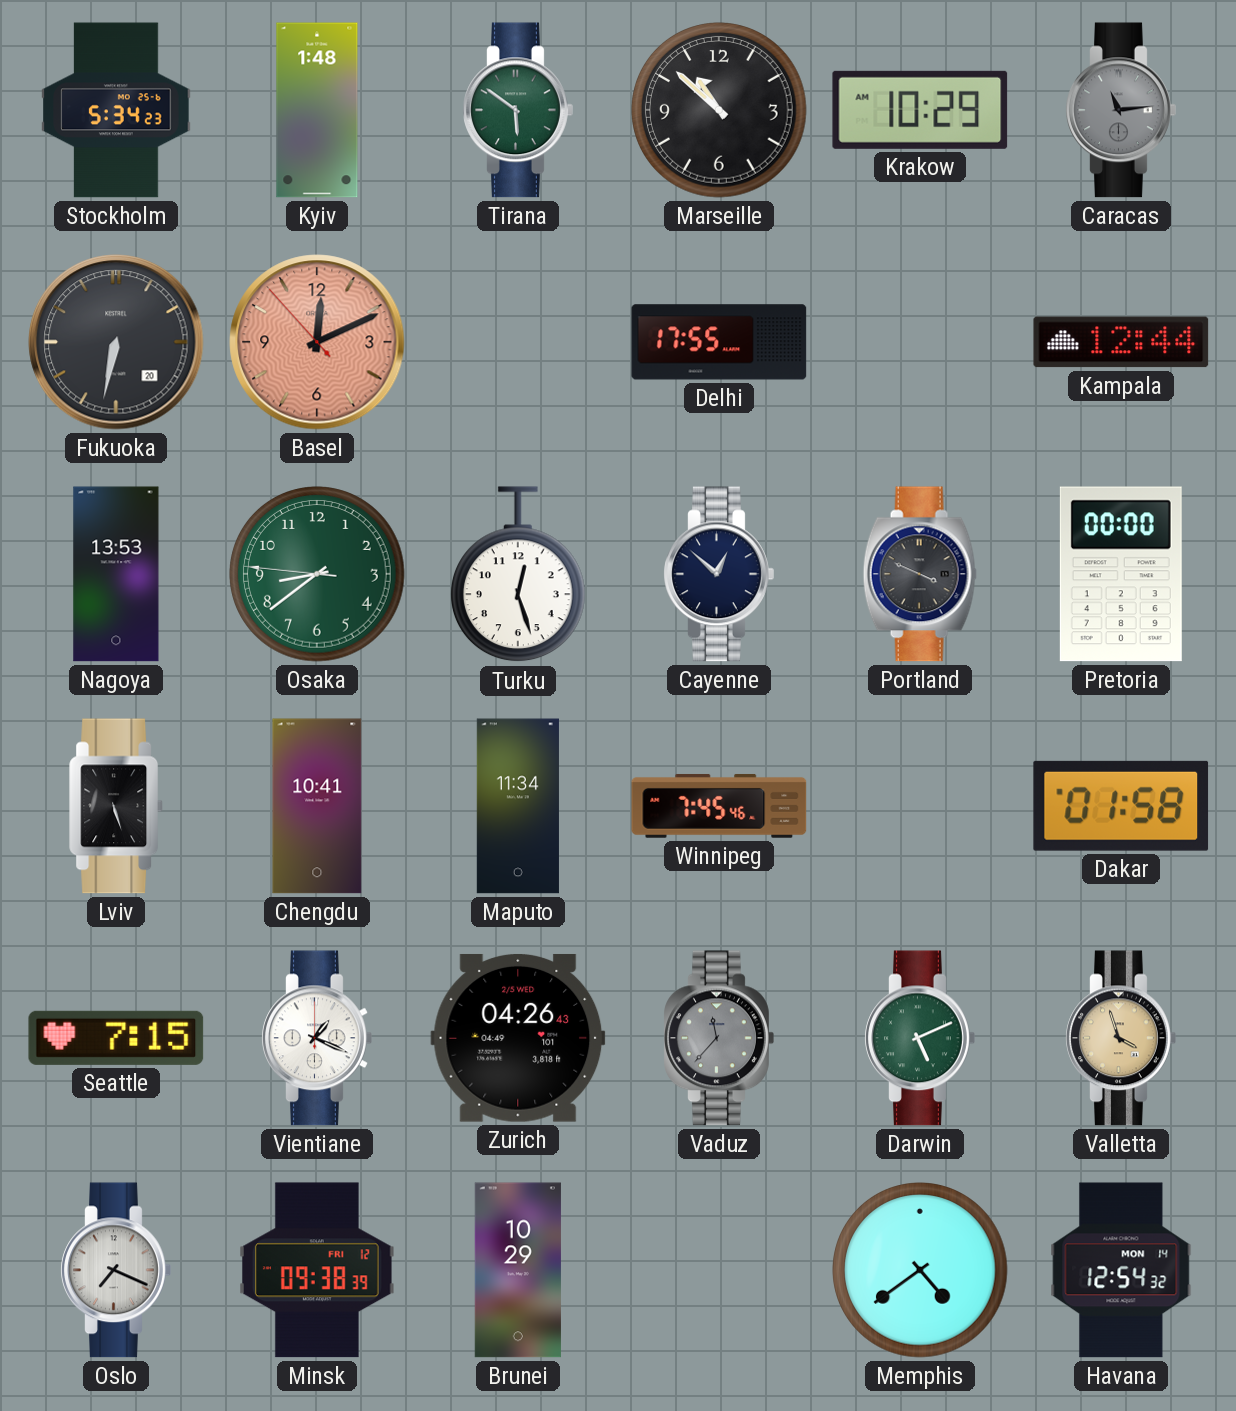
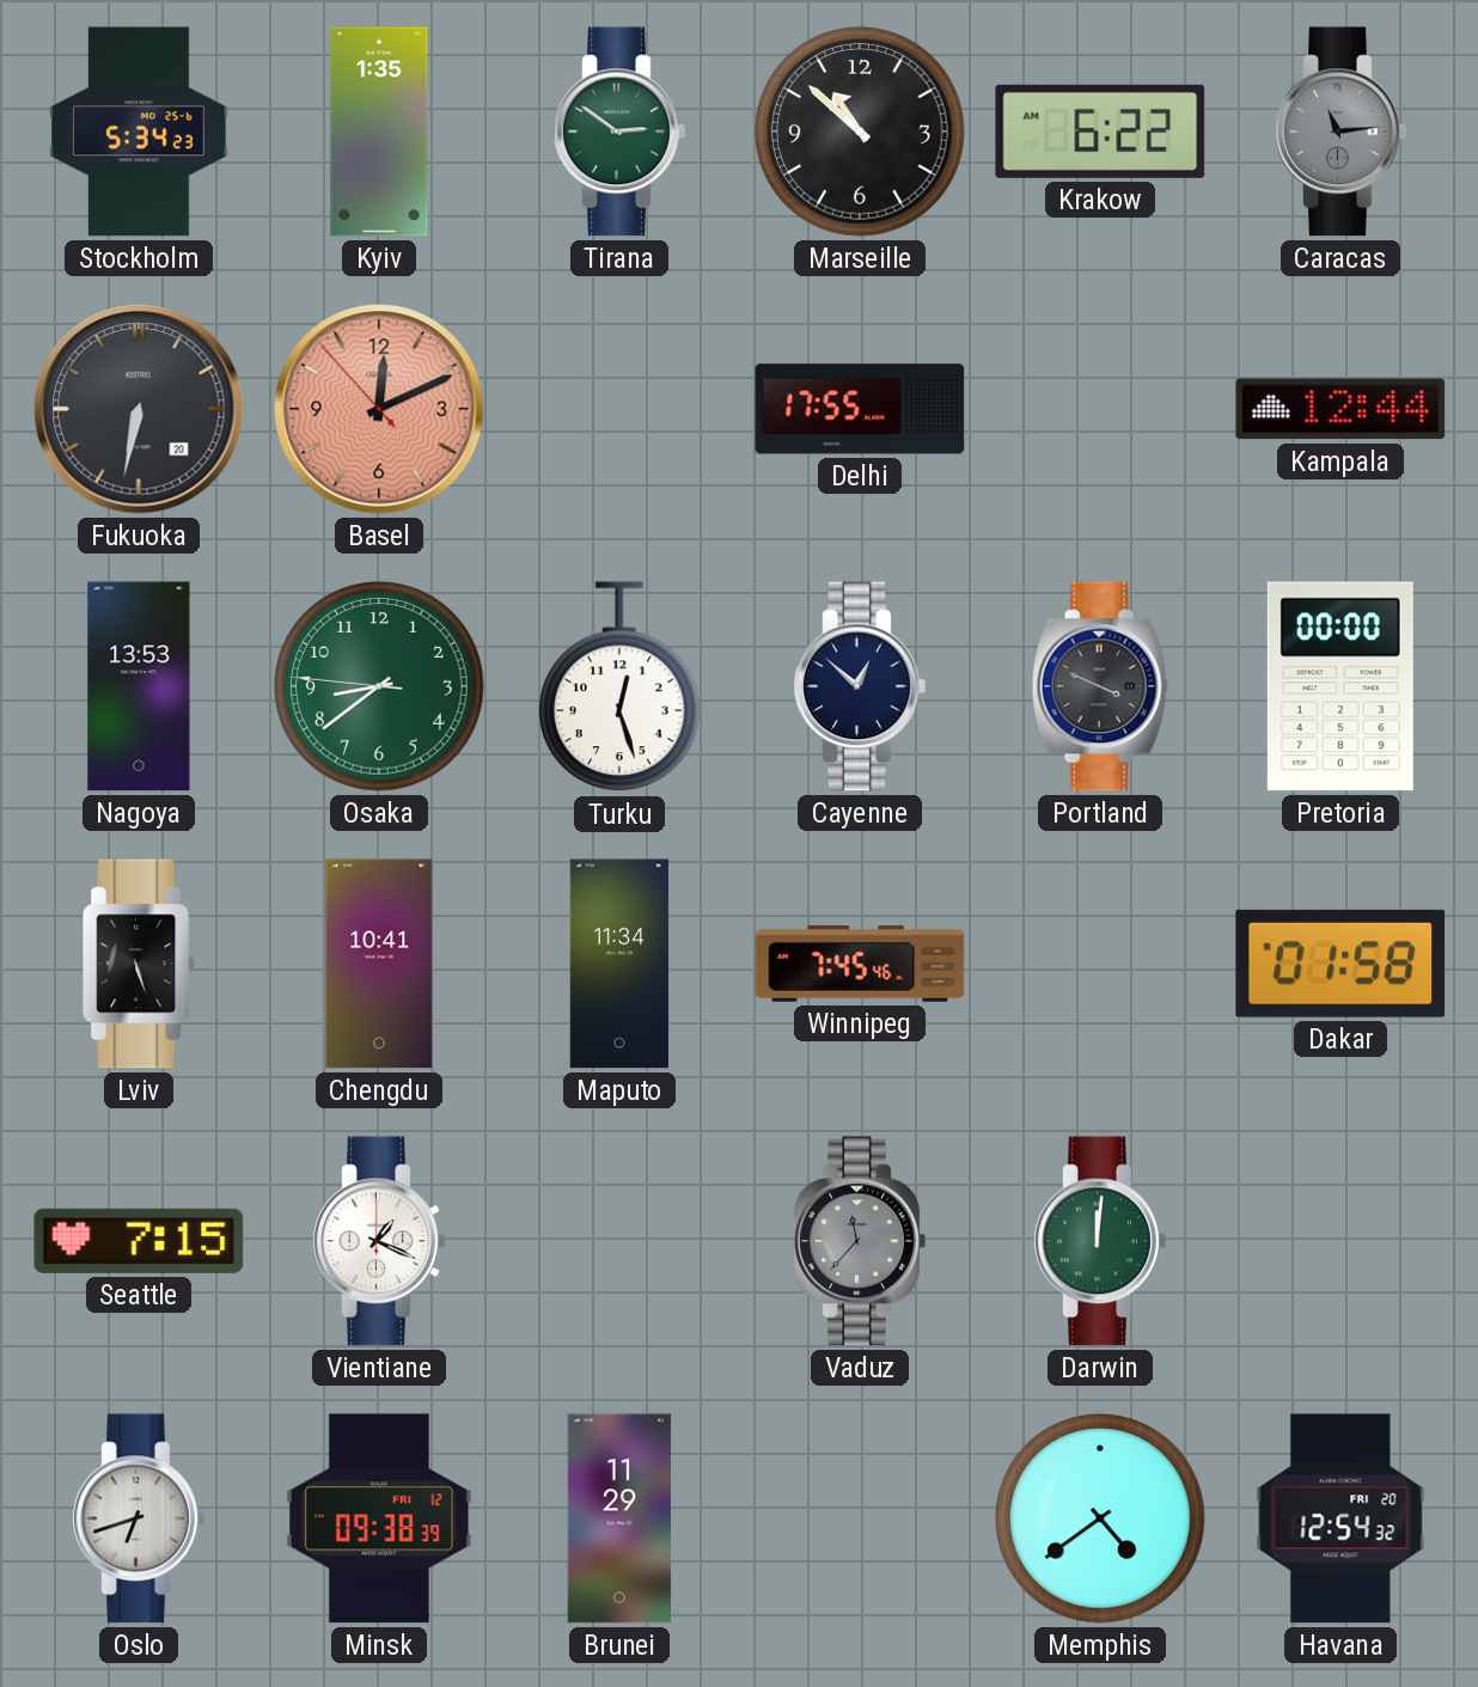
Kyiv: 1:48 -> 1:35 (379, 132)
Tirana: 5:51 -> 2:51 (619, 132)
Krakow: 10:29 -> 6:22 (1100, 132)
Zurich: 04:26 -> none (518, 1038)
Darwin: 5:11 -> 12:01 (1100, 1241)
Valletta: 3:57 -> none (1121, 1038)
Oslo: 7:19 -> 6:42 (139, 1518)
Brunei: 10:29 -> 11:29 (619, 1518)
Havana date: MON 14 -> FRI 20 (1340, 1518)
